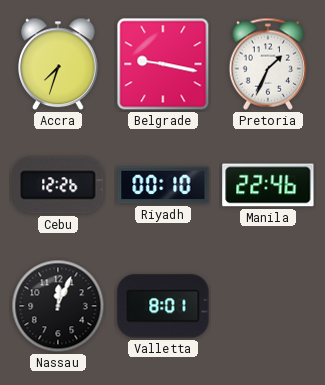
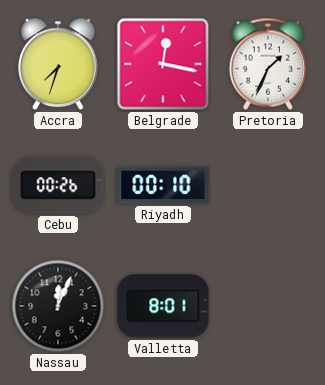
Belgrade: 9:17 -> 12:17 (163, 64)
Cebu: 12:26 -> 00:26 (58, 185)
Manila: 22:46 -> none (268, 185)
